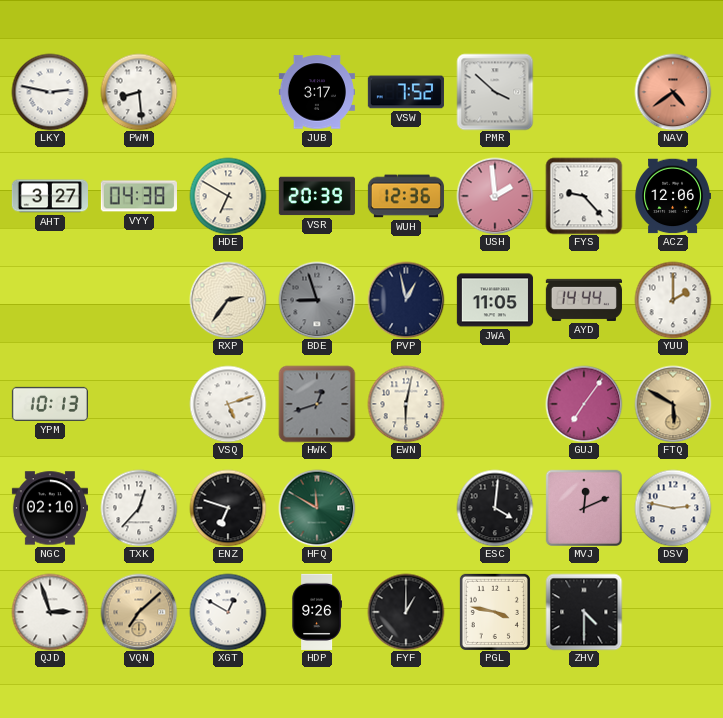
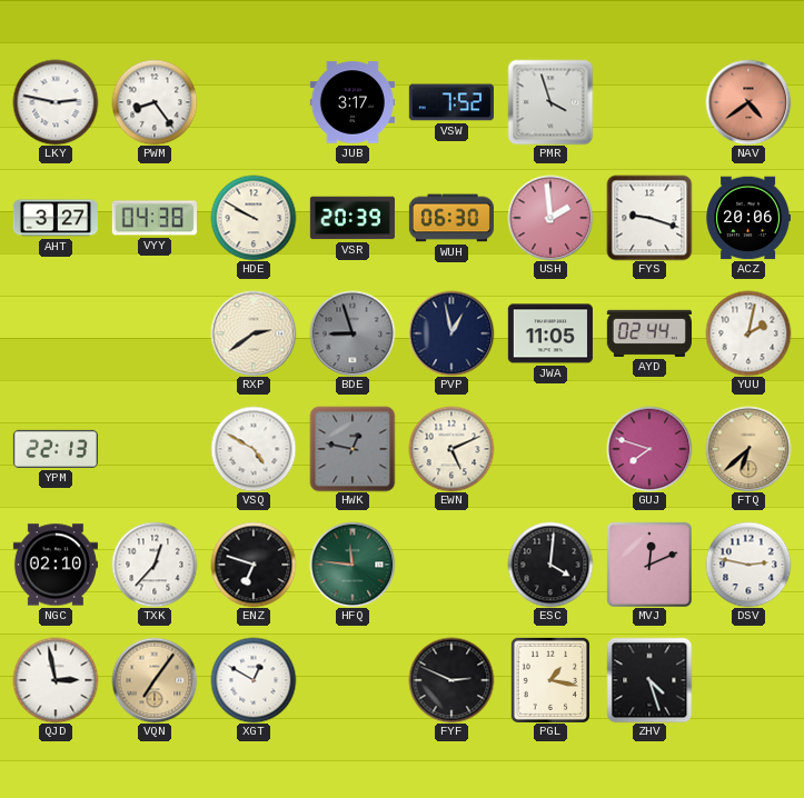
PWM: 8:29 -> 8:24 (155, 102)
PMR: 3:52 -> 3:57 (550, 102)
HDE: 6:50 -> 9:50 (254, 218)
WUH: 12:36 -> 06:30 (451, 218)
FYS: 9:23 -> 9:18 (649, 218)
ACZ: 12:06 -> 20:06 (748, 218)
RXP: 2:36 -> 2:39 (254, 333)
AYD: 14:44 -> 02:44 (649, 333)
YUU: 2:00 -> 2:02 (748, 333)
YPM: 10:13 -> 22:13 (56, 449)
VSQ: 5:12 -> 4:50 (254, 449)
HWK: 12:42 -> 12:47 (353, 449)
EWN: 6:02 -> 5:11 (451, 449)
GUJ: 7:06 -> 7:48 (649, 449)
FTQ: 5:50 -> 6:38 (748, 449)
HFQ: 11:50 -> 11:46 (353, 565)
QJD: 2:57 -> 2:58 (56, 680)
VQN: 7:08 -> 7:06 (155, 680)
HDP: 9:26 -> none (317, 612)
FYF: 1:00 -> 2:49 (451, 680)
PGL: 3:47 -> 1:17 (550, 680)
ZHV: 4:30 -> 4:27 (649, 680)
